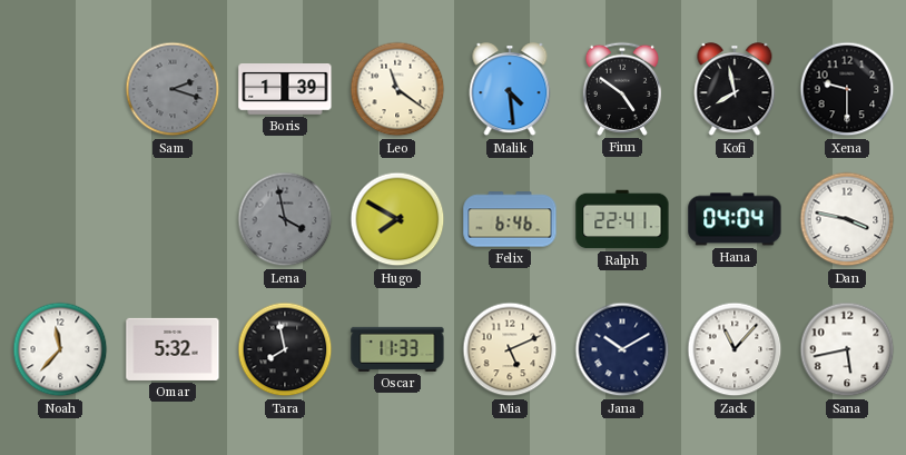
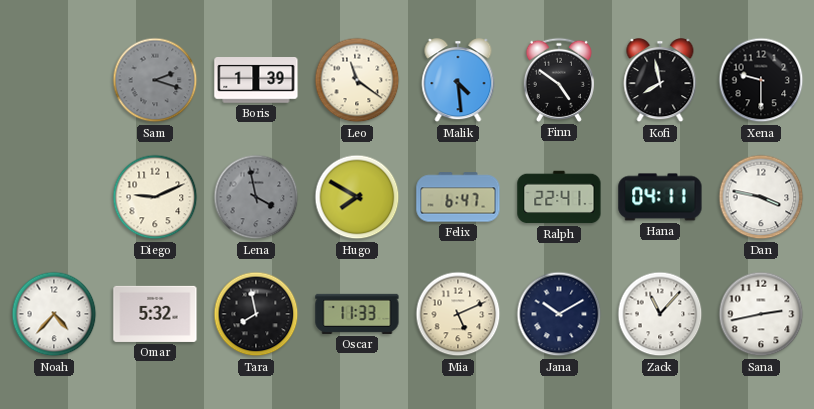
Diego: none -> 9:11 (155, 197)
Felix: 6:46 -> 6:47 (458, 197)
Hana: 04:04 -> 04:11 (660, 197)
Noah: 11:37 -> 4:37 (54, 314)
Sana: 5:43 -> 2:43 (761, 314)
